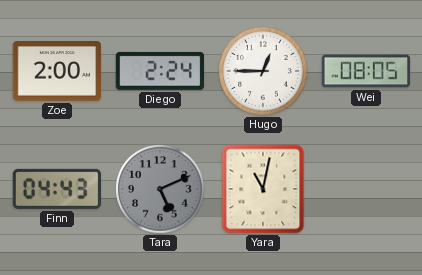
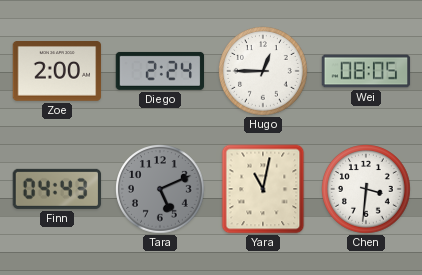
Chen: none -> 3:31 (367, 190)
